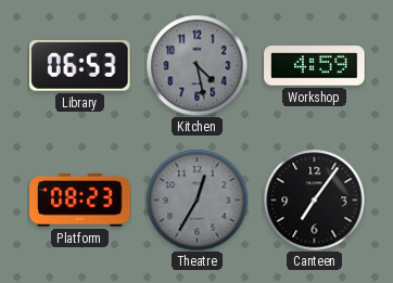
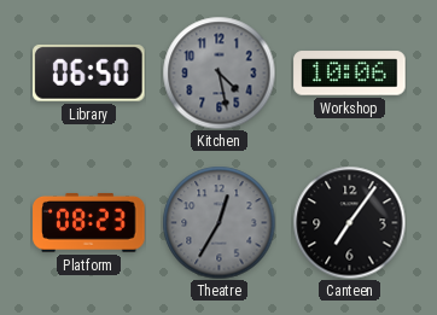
Library: 06:53 -> 06:50 (89, 74)
Workshop: 4:59 -> 10:06 (350, 74)
